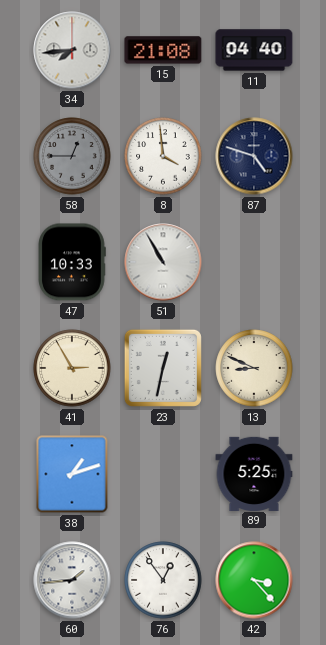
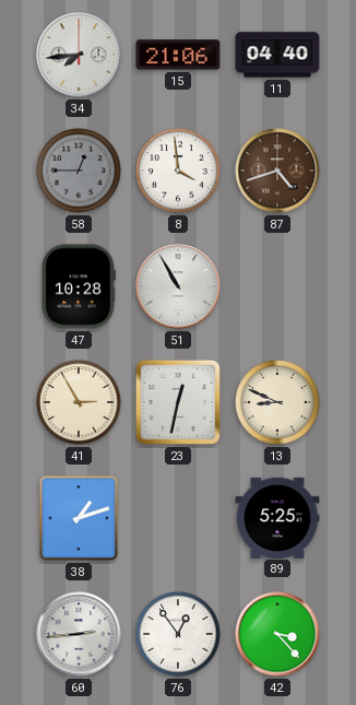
15: 21:08 -> 21:06 (178, 55)
87: 4:48 -> 4:42 (277, 171)
87 dial: navy -> brown (277, 171)
47: 10:33 -> 10:28 (79, 286)
60: 1:44 -> 2:44 (79, 634)
